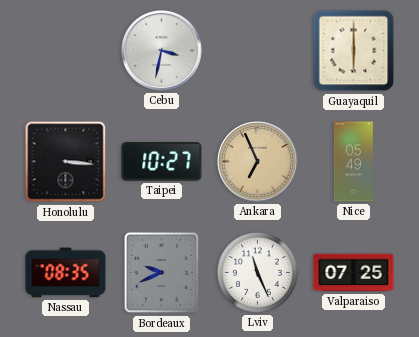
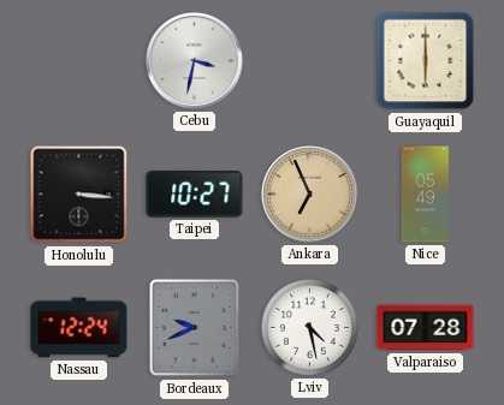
Nassau: 08:35 -> 12:24 (79, 328)
Lviv: 11:26 -> 4:28 (309, 327)
Valparaiso: 07:25 -> 07:28 (426, 328)
